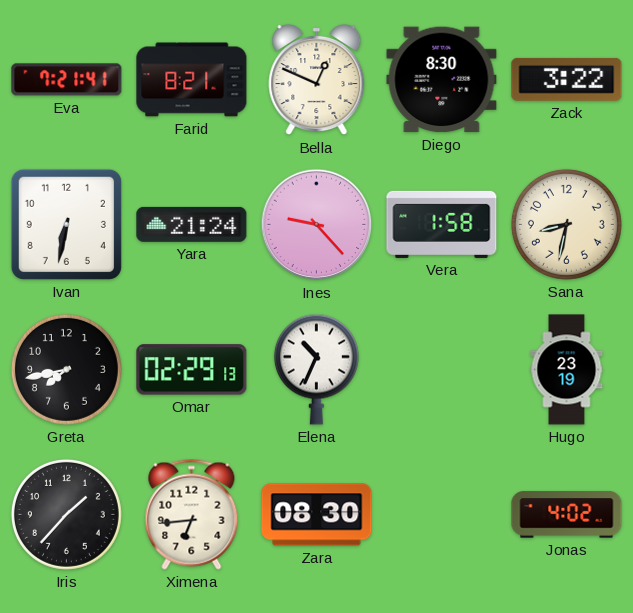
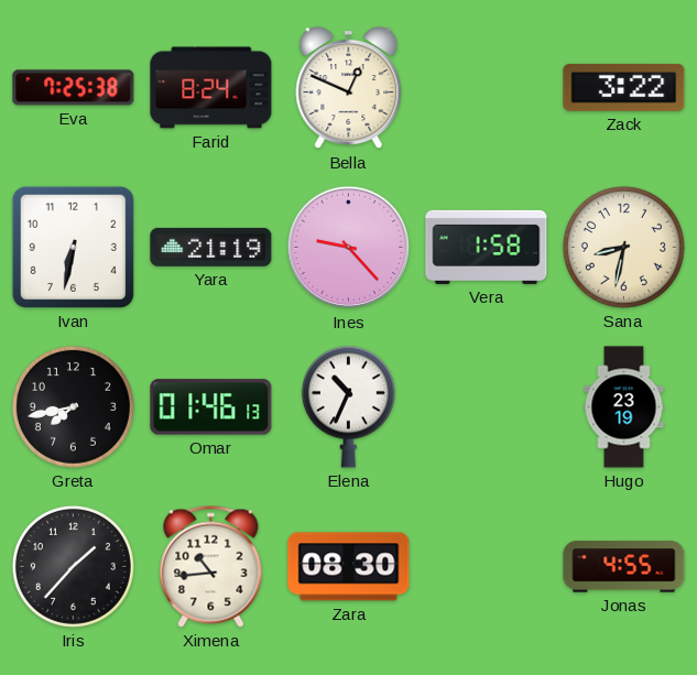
Eva: 7:21 -> 7:25 (74, 88)
Farid: 8:21 -> 8:24 (211, 88)
Diego: 8:30 -> none (442, 80)
Yara: 21:24 -> 21:19 (211, 247)
Omar: 02:29 -> 01:46 (211, 407)
Ximena: 6:44 -> 10:44 (211, 566)
Jonas: 4:02 -> 4:55 (624, 567)
